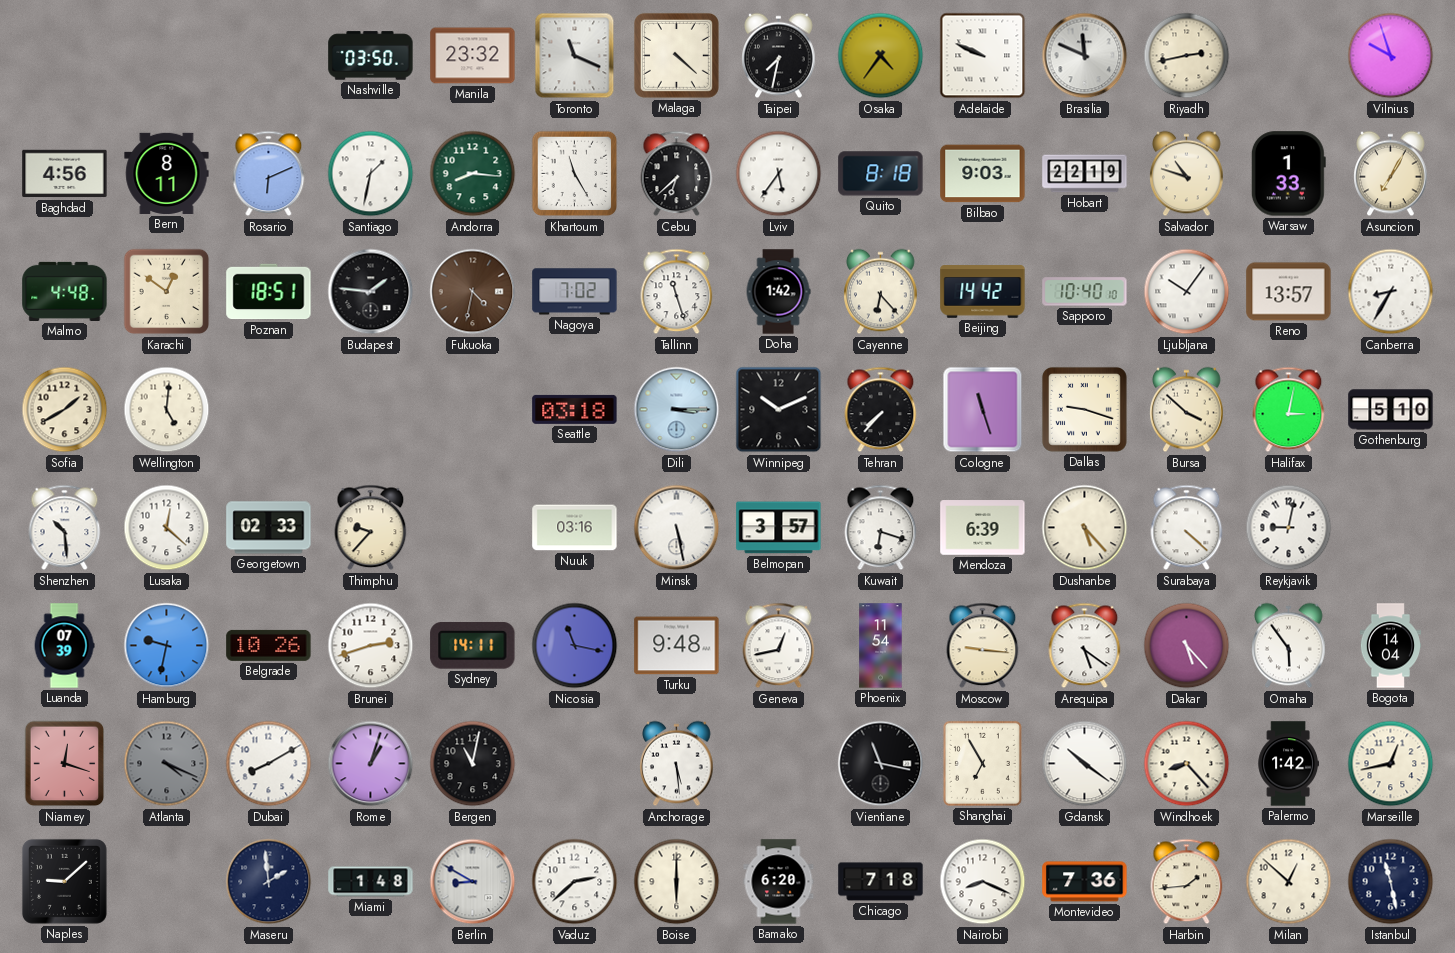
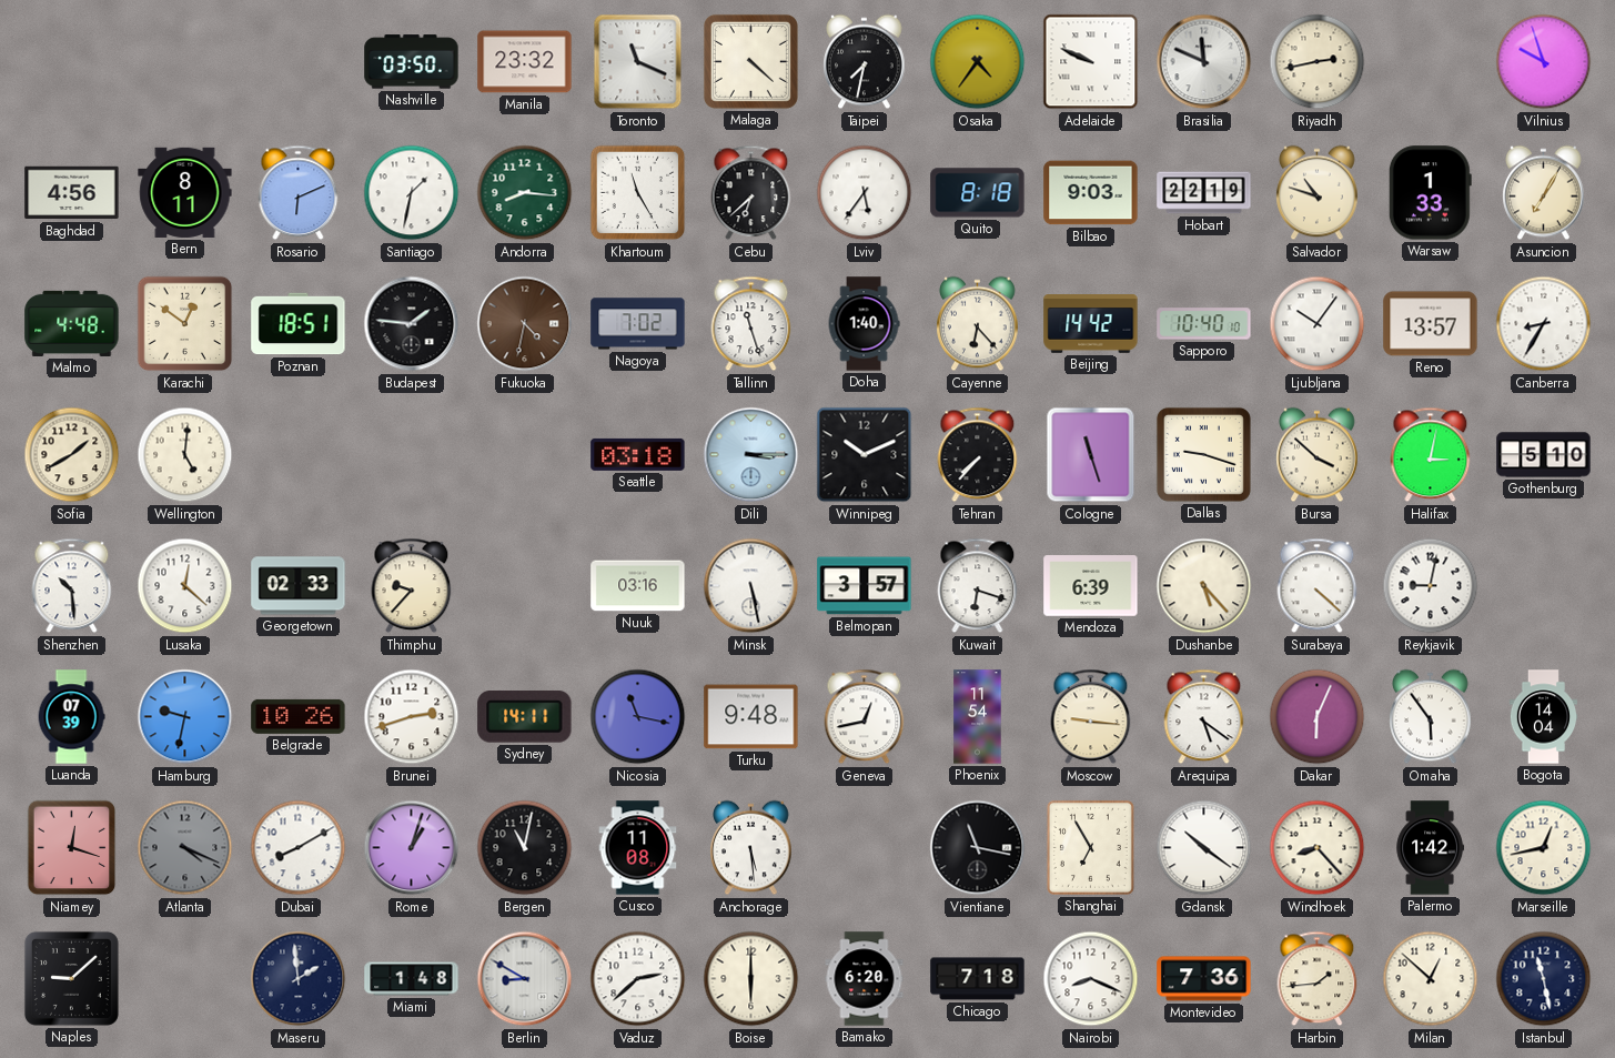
Doha: 1:42 -> 1:40 (864, 324)
Dakar: 5:23 -> 6:04 (1318, 717)
Cusco: none -> 11:08 (638, 848)
